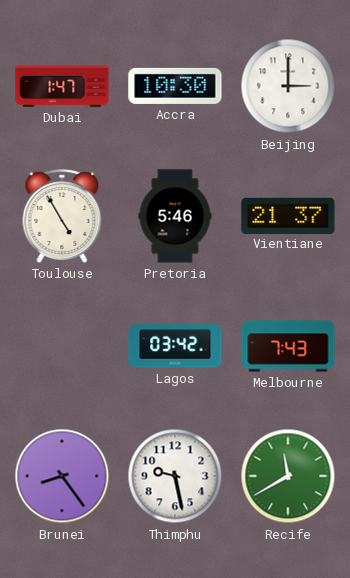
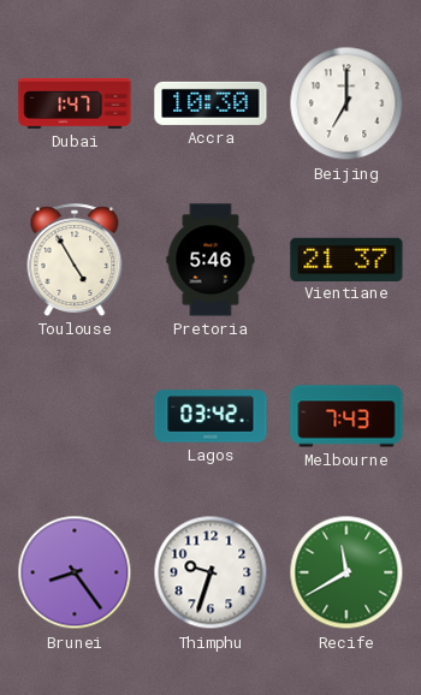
Beijing: 3:00 -> 7:00 (346, 103)
Thimphu: 9:28 -> 9:33 (210, 572)
